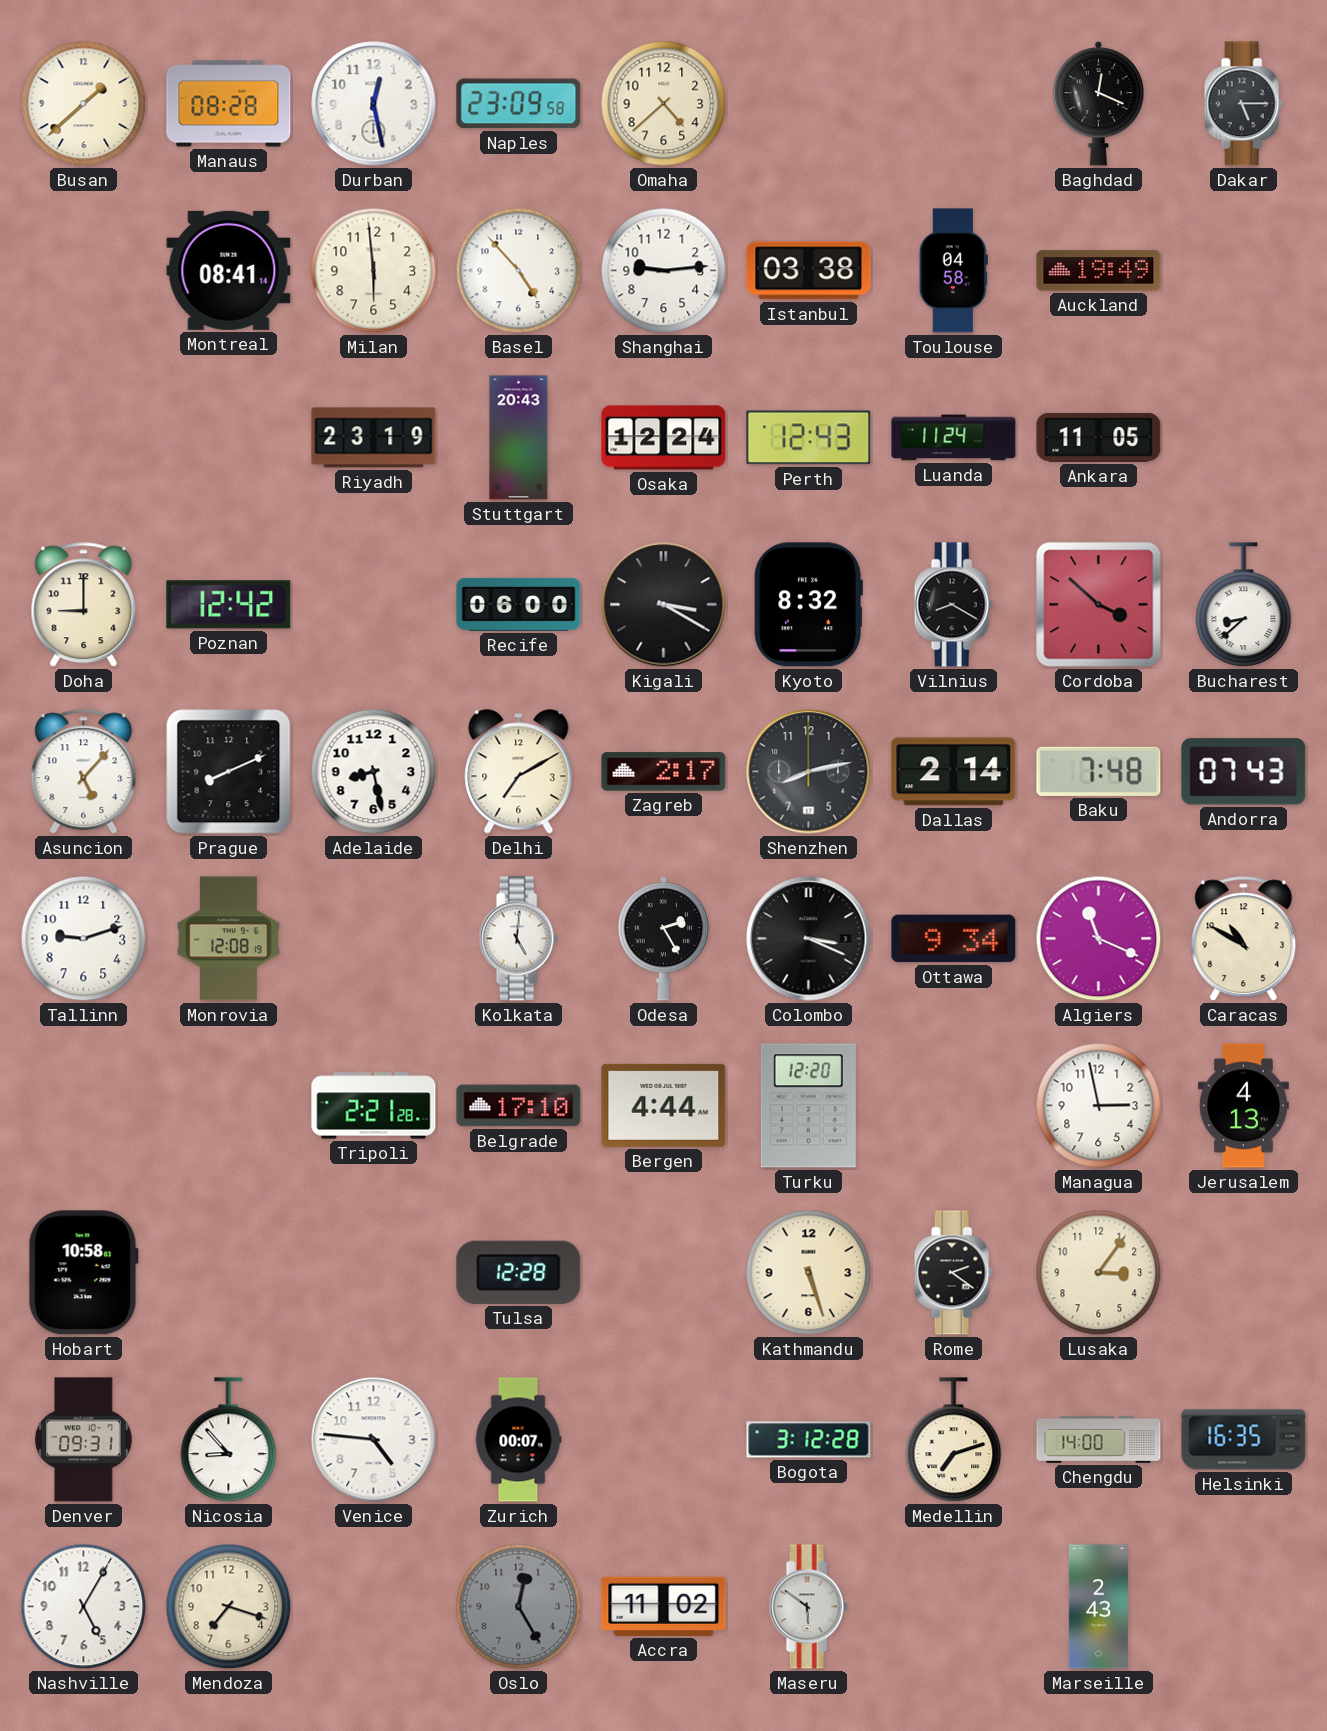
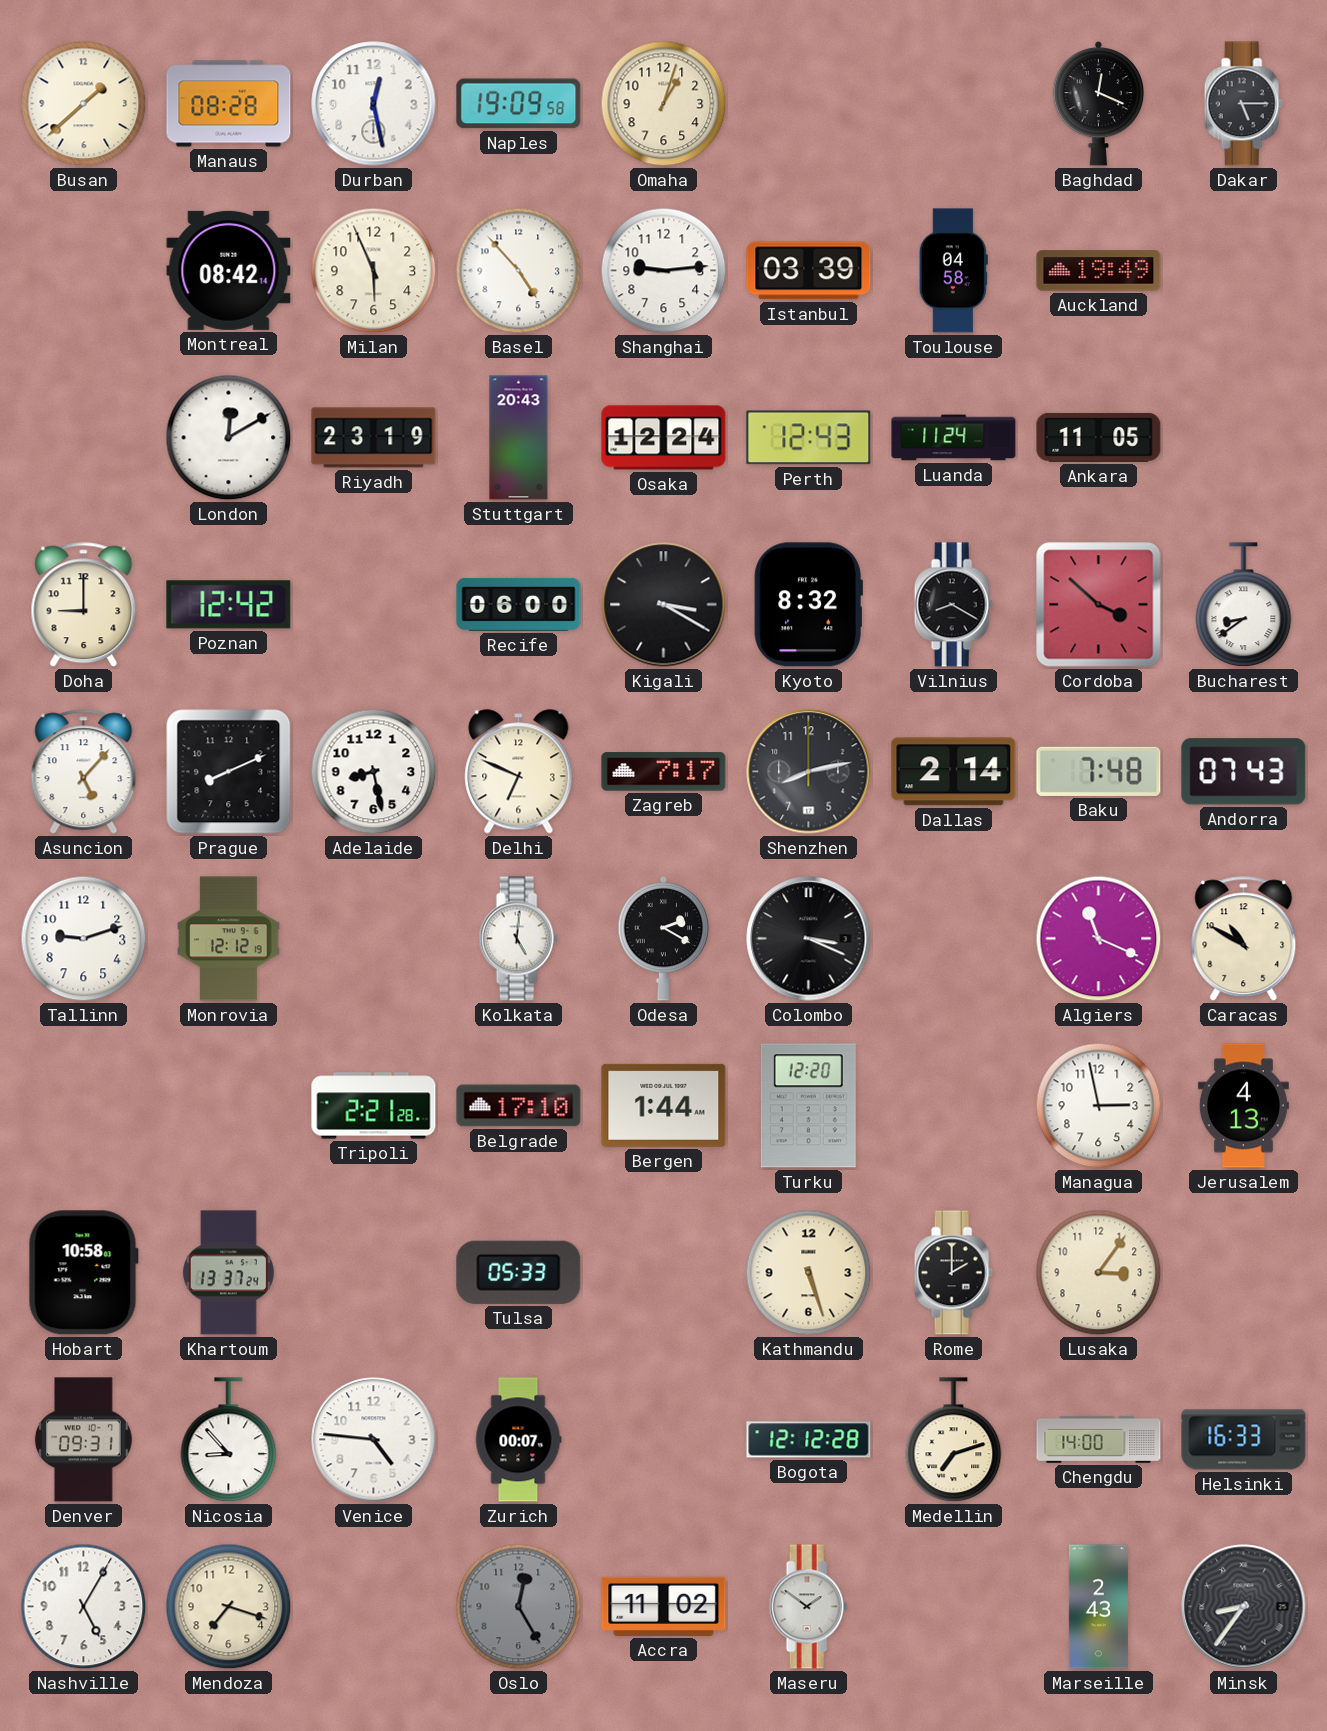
Naples: 23:09 -> 19:09 (519, 104)
Omaha: 4:38 -> 1:03 (664, 104)
Montreal: 08:41 -> 08:42 (229, 270)
Milan: 5:59 -> 5:56 (374, 271)
Istanbul: 03:38 -> 03:39 (809, 271)
London: none -> 12:10 (229, 438)
Bucharest: 8:38 -> 8:39 (1244, 605)
Delhi: 7:10 -> 6:49 (519, 772)
Zagreb: 2:17 -> 7:17 (664, 772)
Monrovia: 12:08 -> 12:12 (229, 939)
Odesa: 2:25 -> 2:20 (664, 938)
Ottawa: 9:34 -> none (954, 939)
Bergen: 4:44 -> 1:44 (664, 1105)
Khartoum: none -> 13:37 (228, 1273)
Tulsa: 12:28 -> 05:33 (519, 1272)
Rome: 2:21 -> 2:00 (953, 1273)
Bogota: 3:12 -> 12:12 (809, 1440)
Helsinki: 16:35 -> 16:33 (1244, 1440)
Maseru: 5:51 -> 1:51 (808, 1607)
Minsk: none -> 8:36 (1244, 1607)
